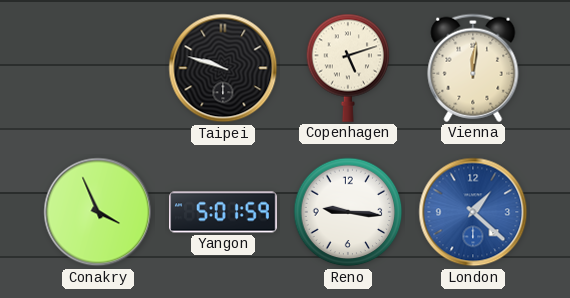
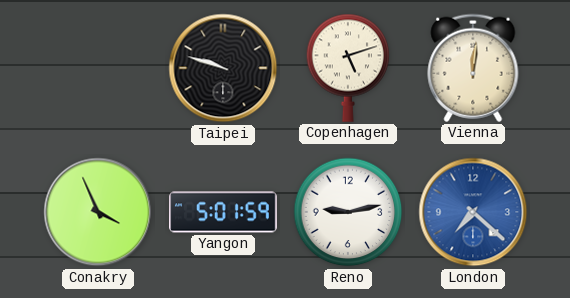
Reno: 9:16 -> 9:13 (348, 212)
London: 1:22 -> 7:22 (473, 212)
